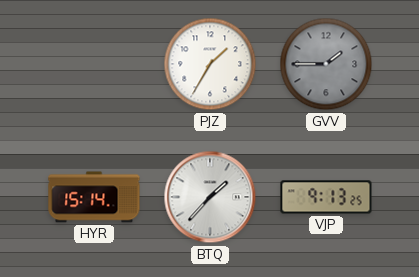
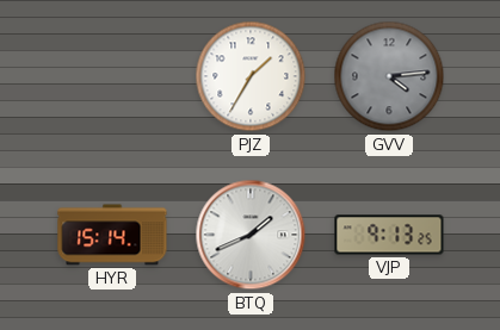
GVV: 1:45 -> 4:14 (389, 76)
BTQ: 1:37 -> 1:41 (251, 235)
